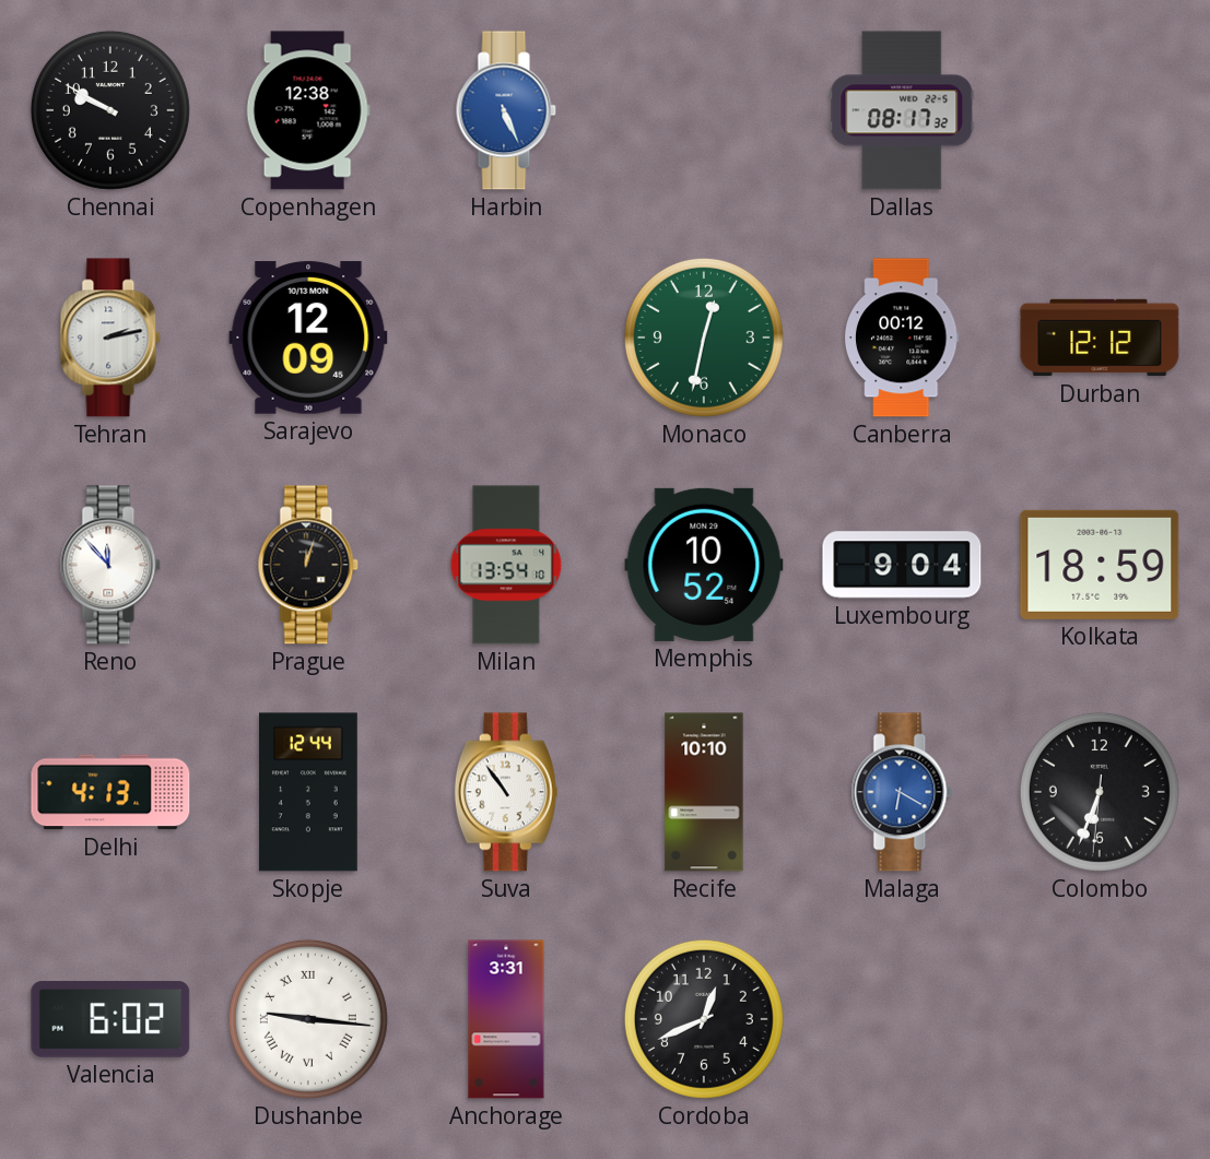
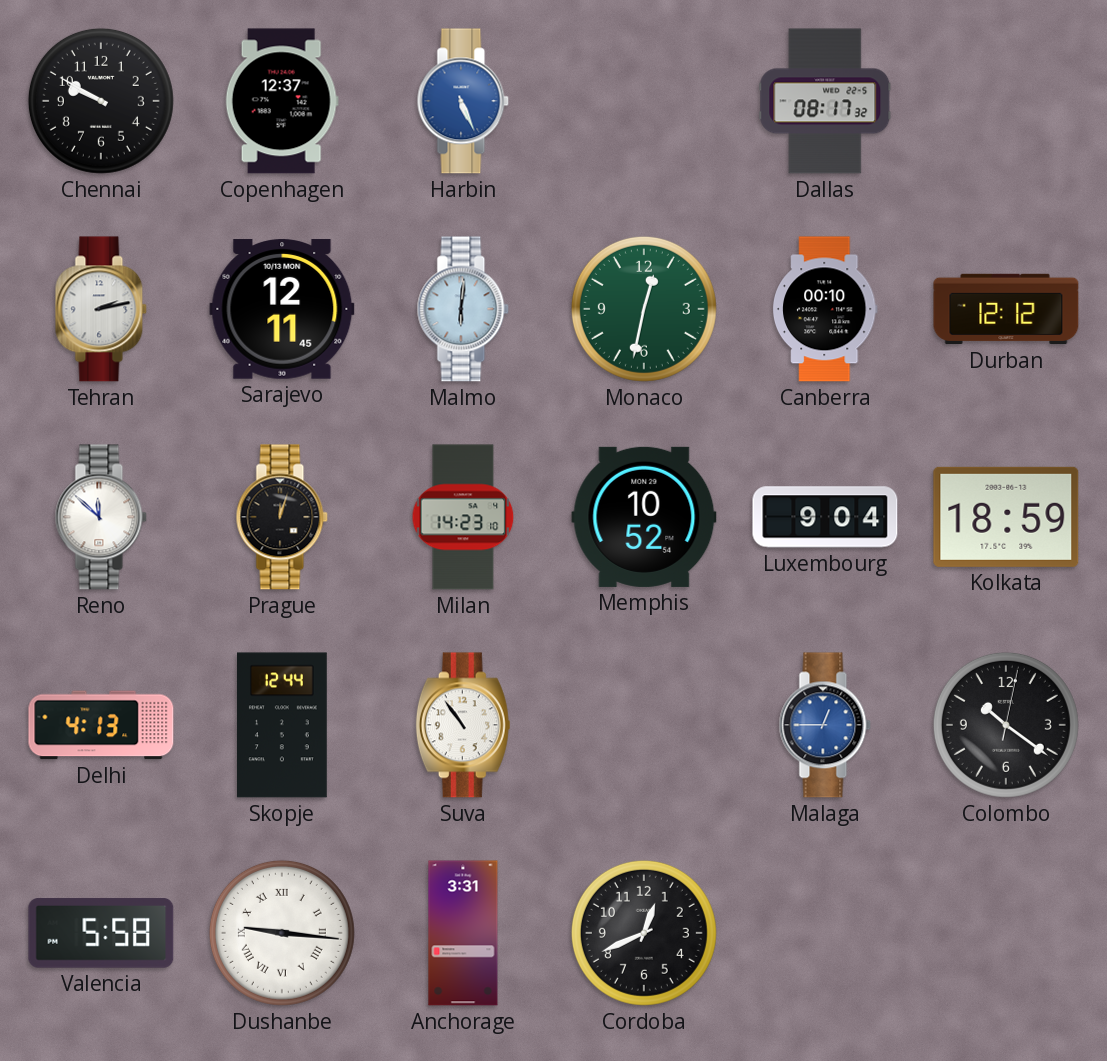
Copenhagen: 12:38 -> 12:37 (282, 101)
Sarajevo: 12:09 -> 12:11 (282, 309)
Malmo: none -> 6:01 (463, 309)
Canberra: 00:12 -> 00:10 (825, 309)
Reno: 11:53 -> 11:52 (101, 517)
Milan: 13:54 -> 14:23 (463, 517)
Recife: 10:10 -> none (704, 792)
Malaga: 6:20 -> 12:45 (825, 725)
Colombo: 6:33 -> 10:21 (1006, 725)
Valencia: 6:02 -> 5:58 (101, 934)
